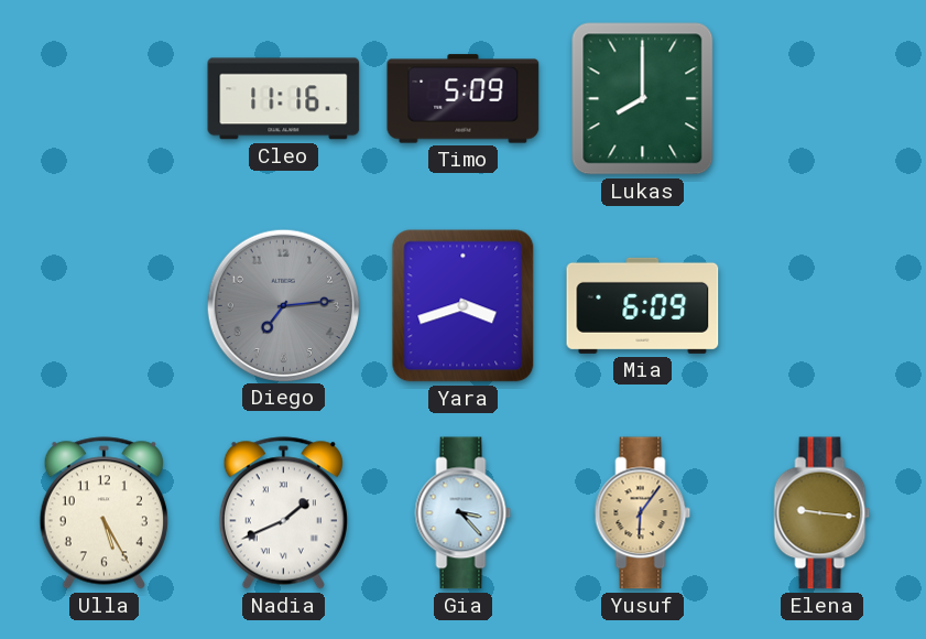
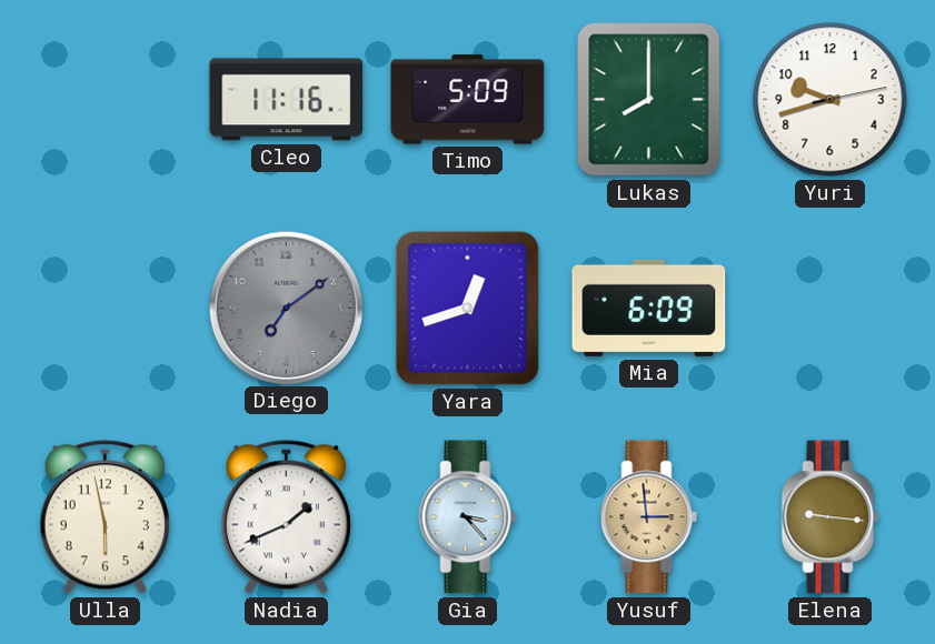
Yuri: none -> 9:42 (830, 100)
Diego: 7:14 -> 7:09 (286, 308)
Yara: 3:42 -> 12:42 (468, 309)
Ulla: 5:25 -> 5:58 (105, 517)
Yusuf: 6:06 -> 2:59 (649, 517)
